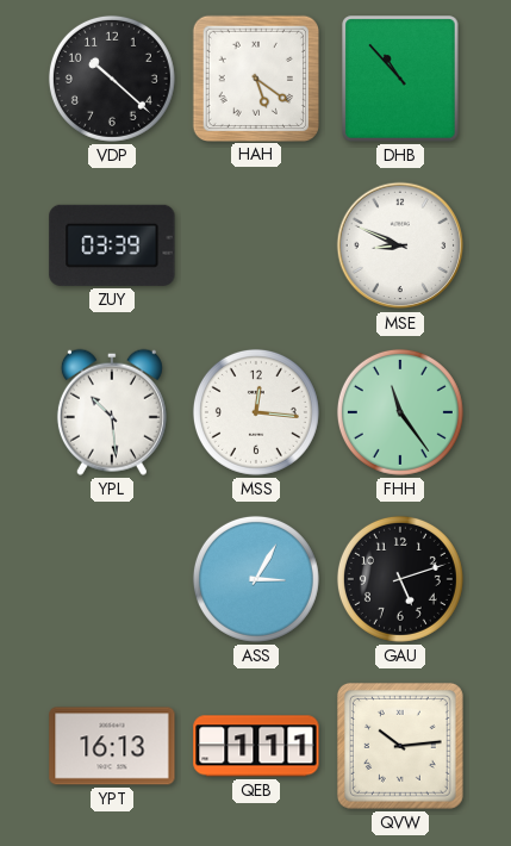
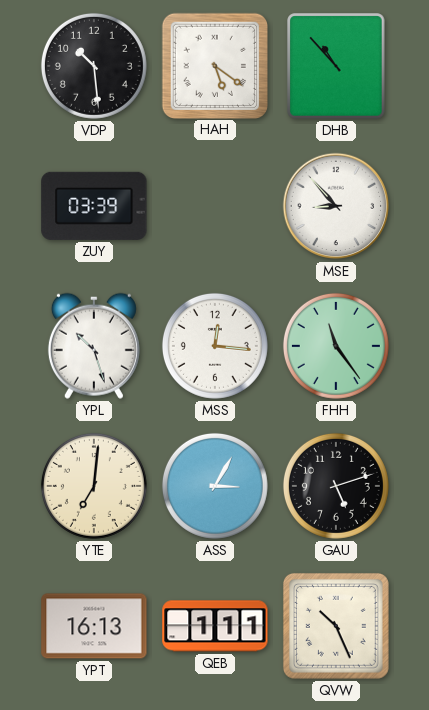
VDP: 10:22 -> 10:29 (94, 66)
MSE: 8:49 -> 8:53 (336, 206)
YPL: 10:29 -> 10:27 (94, 346)
YTE: none -> 7:01 (94, 486)
QVW: 10:14 -> 10:26 (336, 626)
